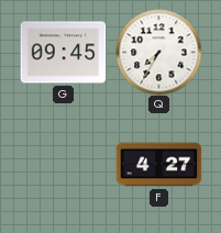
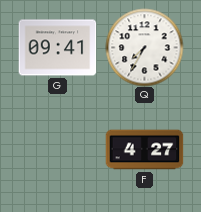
G: 09:45 -> 09:41 (57, 48)
